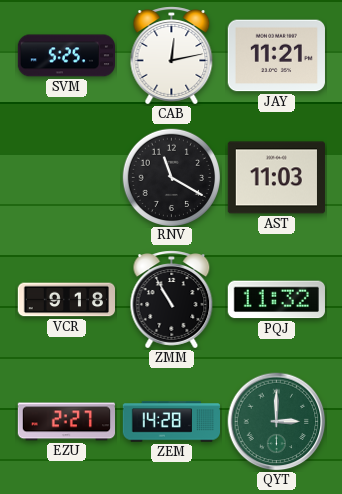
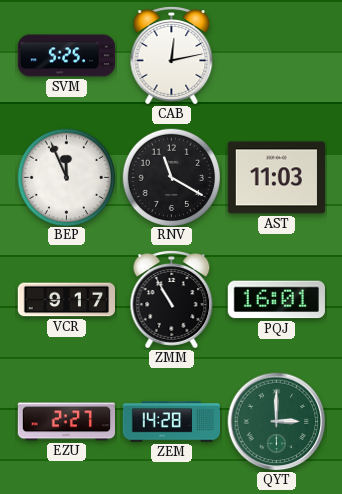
JAY: 11:21 -> none (276, 56)
BEP: none -> 11:56 (66, 177)
VCR: 9:18 -> 9:17 (66, 300)
PQJ: 11:32 -> 16:01 (276, 300)
